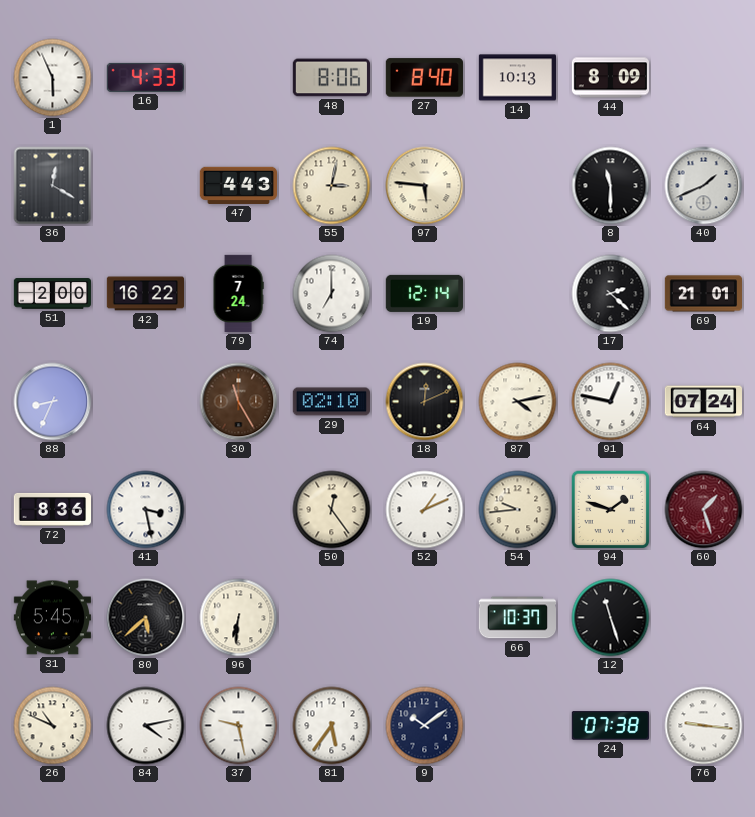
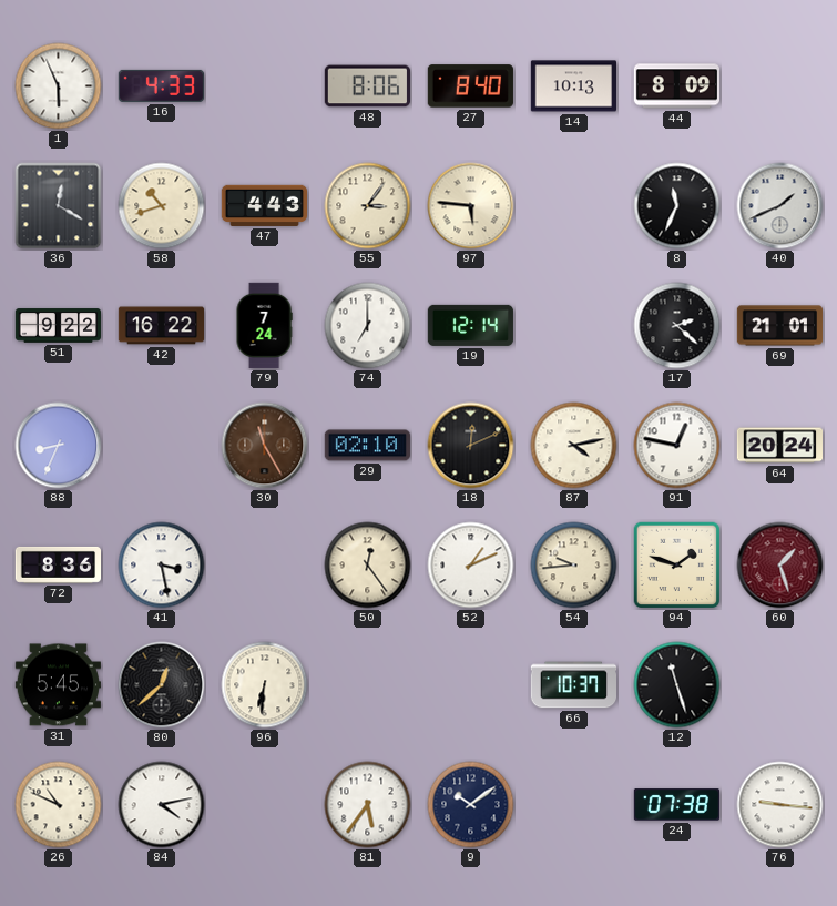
58: none -> 10:42 (162, 206)
55: 3:02 -> 3:06 (368, 206)
8: 11:30 -> 11:34 (677, 206)
51: 2:00 -> 9:22 (58, 326)
64: 07:24 -> 20:24 (779, 446)
80: 5:38 -> 12:38 (162, 685)
37: 9:28 -> none (239, 726)
